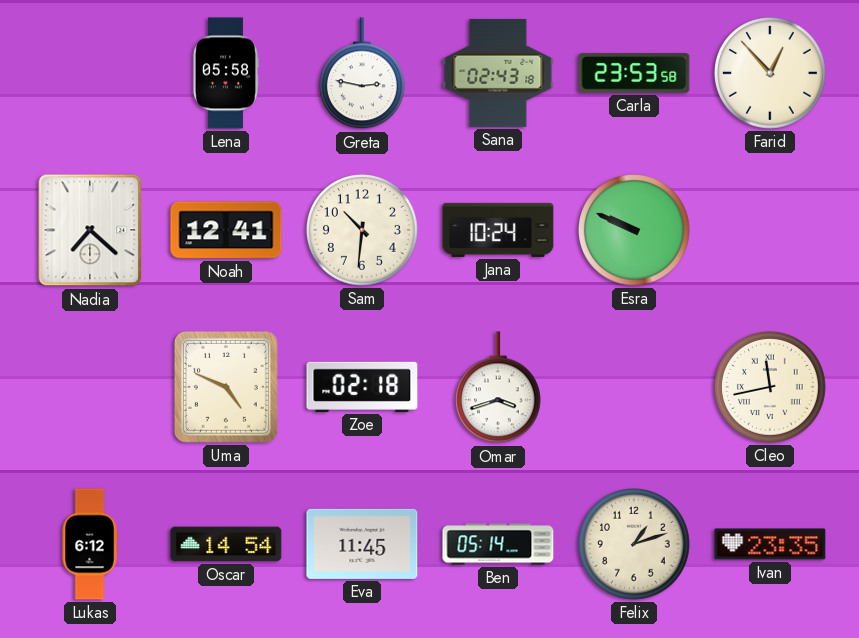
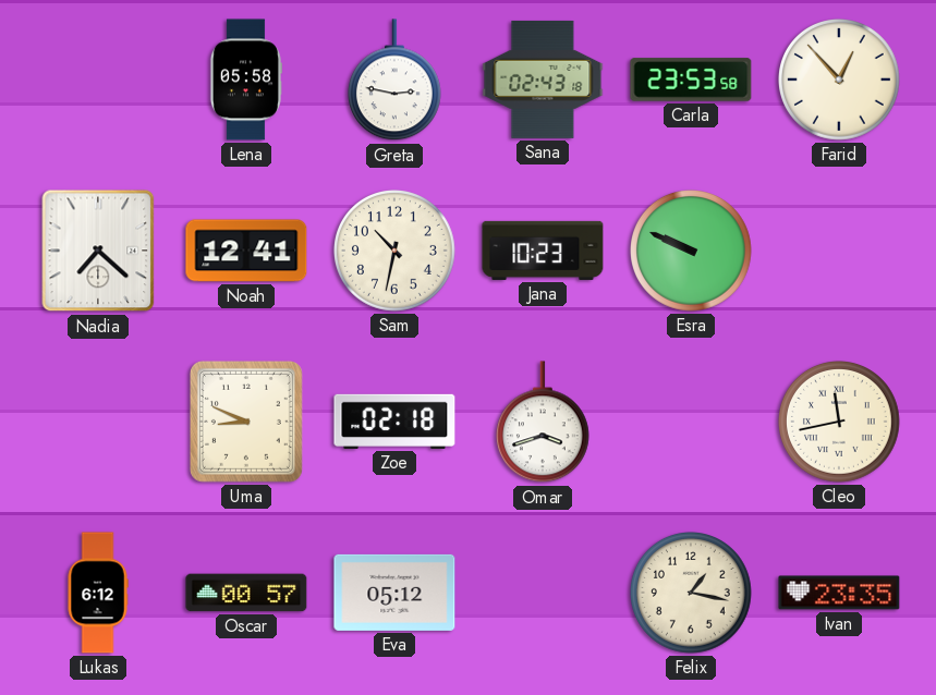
Sam: 10:31 -> 10:32 (396, 252)
Jana: 10:24 -> 10:23 (543, 251)
Uma: 4:49 -> 8:49 (246, 422)
Oscar: 14:54 -> 00:57 (246, 593)
Eva: 11:45 -> 05:12 (394, 593)
Ben: 05:14 -> none (498, 544)
Felix: 1:12 -> 1:17 (692, 594)
